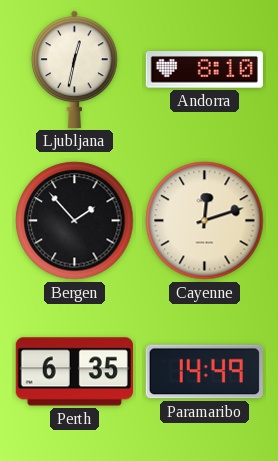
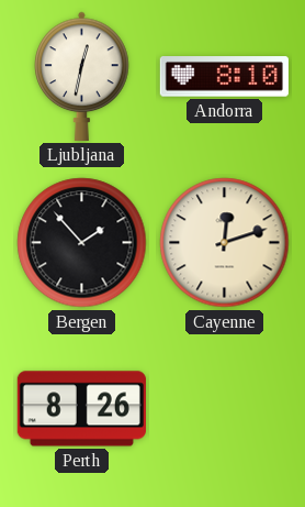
Perth: 6:35 -> 8:26 (81, 409)
Paramaribo: 14:49 -> none (204, 372)
